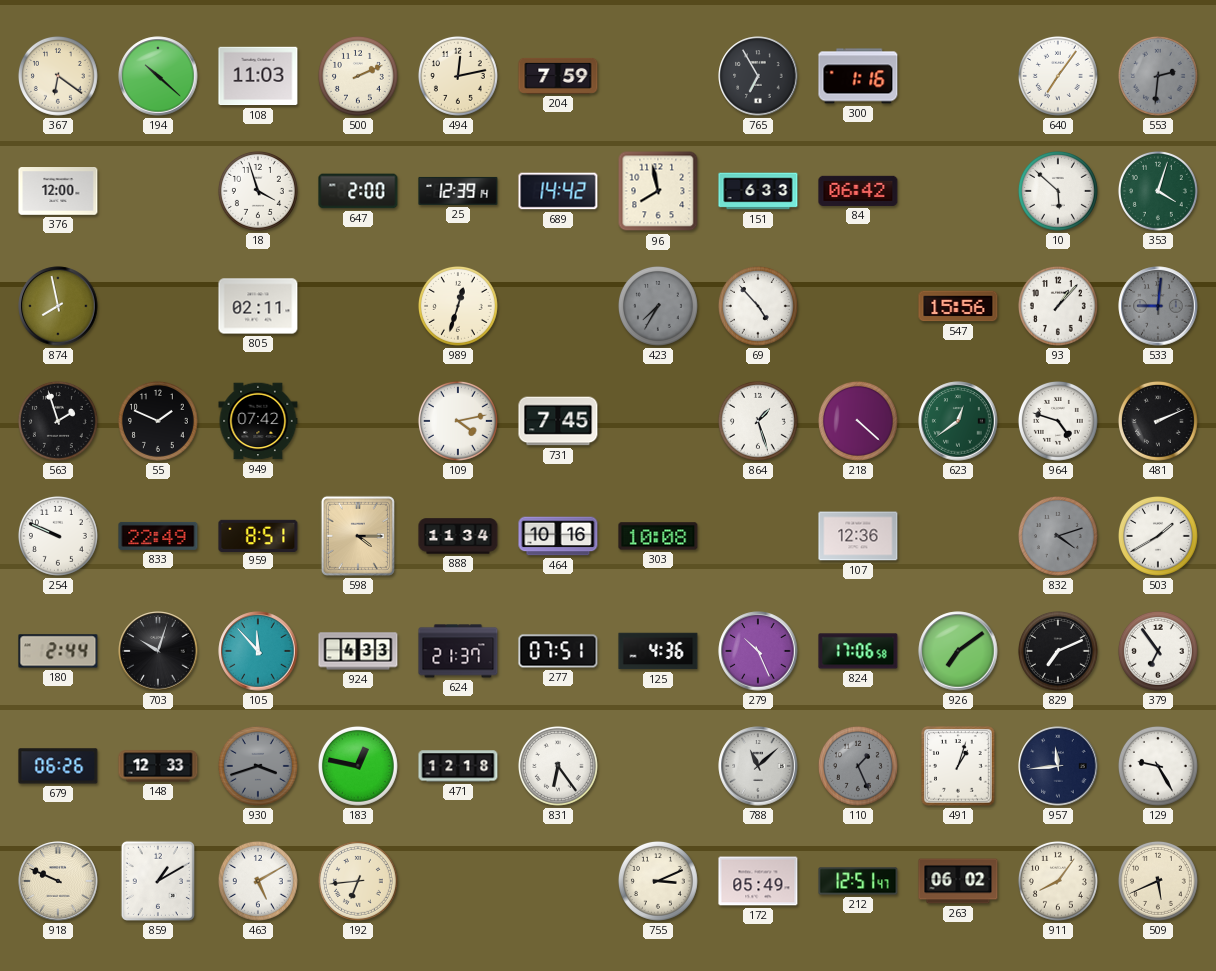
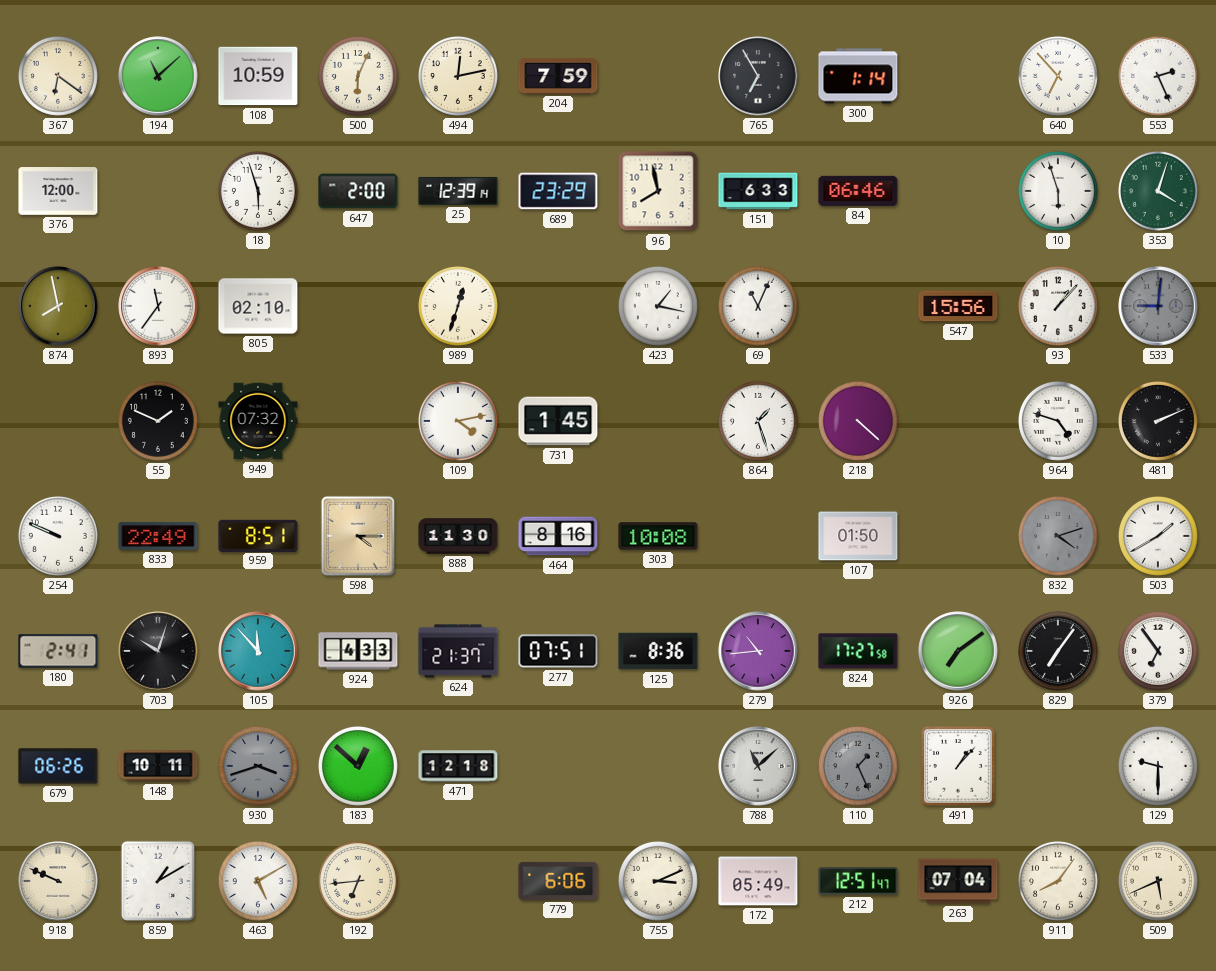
194: 10:22 -> 11:08 (158, 76)
108: 11:03 -> 10:59 (258, 76)
500: 2:11 -> 6:04 (358, 76)
300: 1:16 -> 1:14 (858, 76)
640: 7:06 -> 6:53 (1058, 76)
553: 2:31 -> 2:26 (1158, 76)
553 dial: grey -> white (1158, 76)
18: 3:57 -> 5:57 (258, 191)
689: 14:42 -> 23:29 (558, 191)
84: 06:42 -> 06:46 (858, 191)
10: 5:52 -> 5:57 (1058, 191)
893: none -> 11:36 (158, 306)
805: 02:11 -> 02:10 (258, 306)
423: 7:35 -> 1:17 (658, 306)
423 dial: grey -> white (658, 306)
69: 4:53 -> 11:04 (758, 306)
563: 1:57 -> none (58, 421)
949: 07:42 -> 07:32 (258, 421)
731: 7:45 -> 1:45 (558, 421)
623: 12:39 -> none (958, 421)
888: 11:34 -> 11:30 (458, 536)
464: 10:16 -> 8:16 (558, 536)
107: 12:36 -> 01:50 (858, 536)
180: 2:44 -> 2:41 (58, 651)
125: 4:36 -> 8:36 (658, 651)
279: 10:26 -> 10:44 (758, 651)
824: 17:06 -> 17:27 (858, 651)
829: 7:11 -> 7:06 (1058, 651)
148: 12:33 -> 10:11 (158, 766)
183: 12:47 -> 12:52 (358, 766)
831: 6:24 -> none (558, 766)
491: 1:03 -> 1:07 (958, 766)
957: 11:44 -> none (1058, 766)
129: 9:25 -> 9:30 (1158, 766)
779: none -> 6:06 (558, 881)
263: 06:02 -> 07:04 (958, 881)
